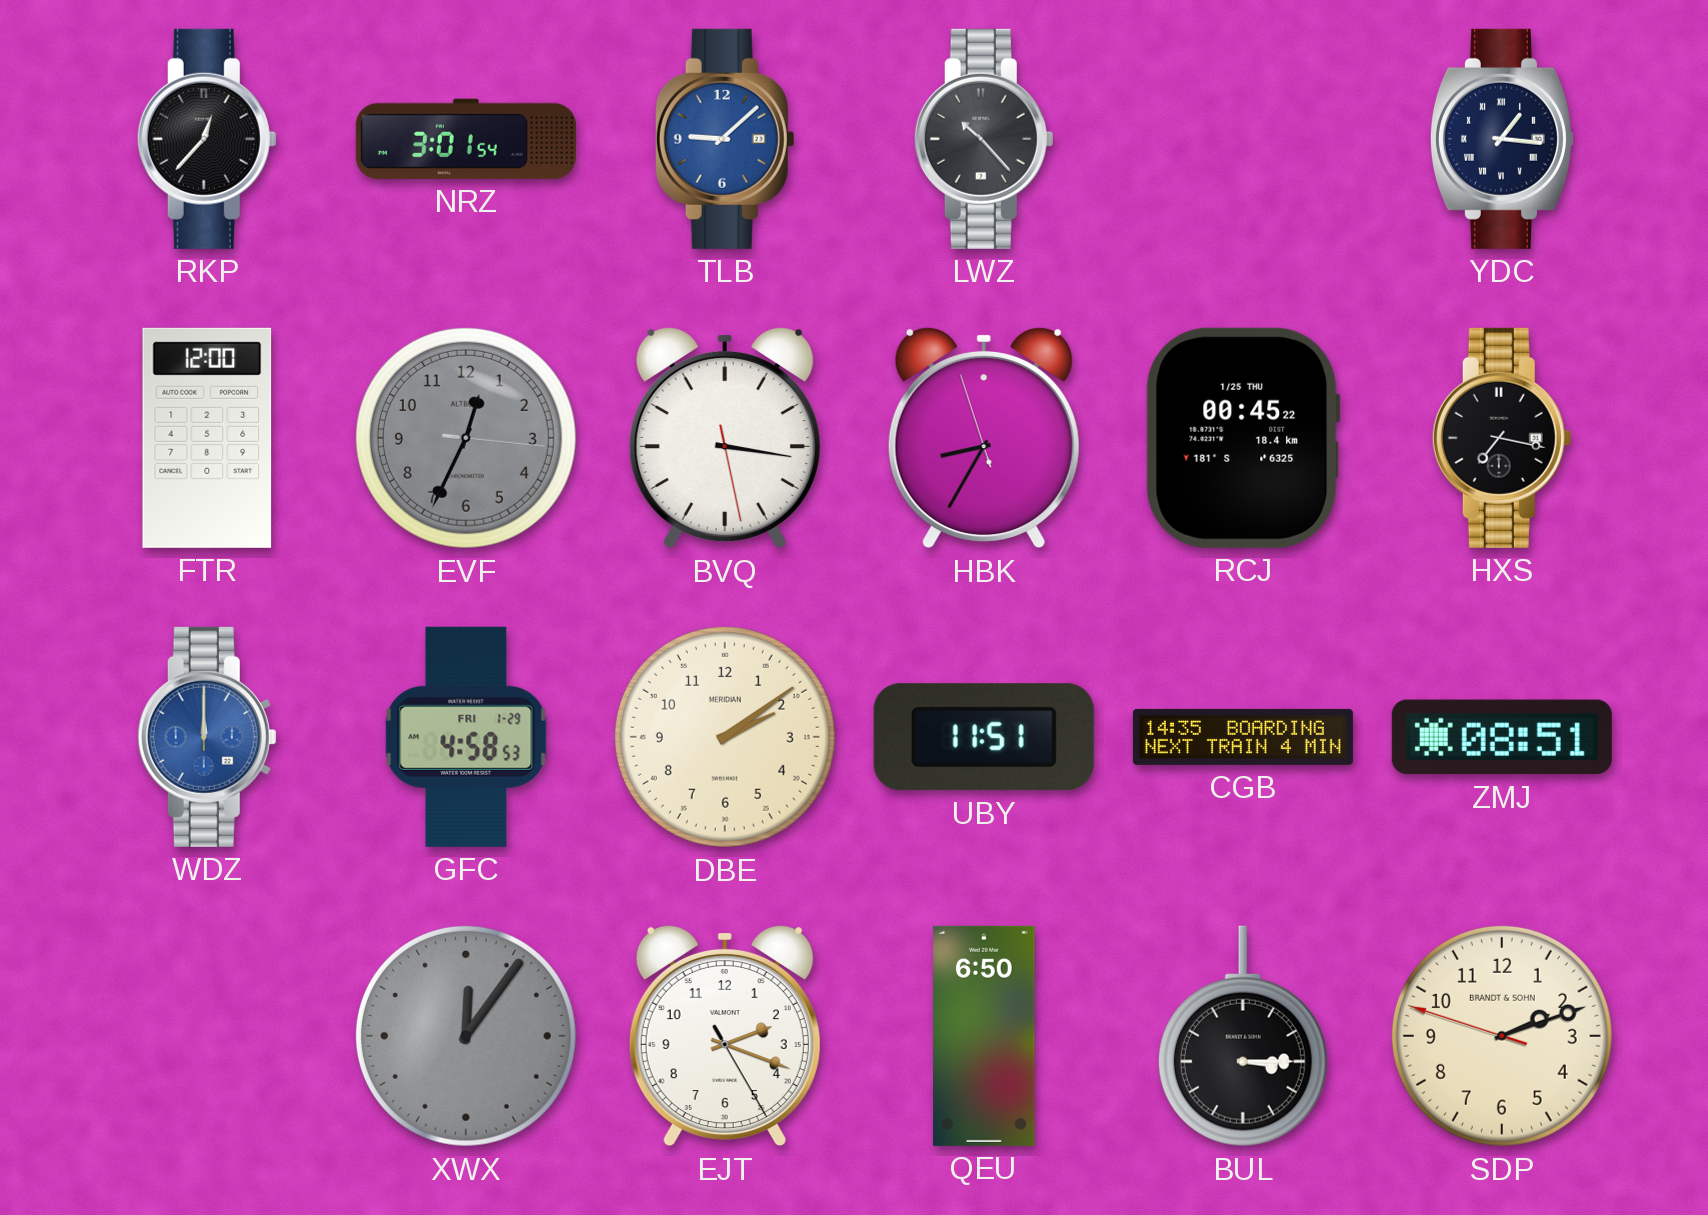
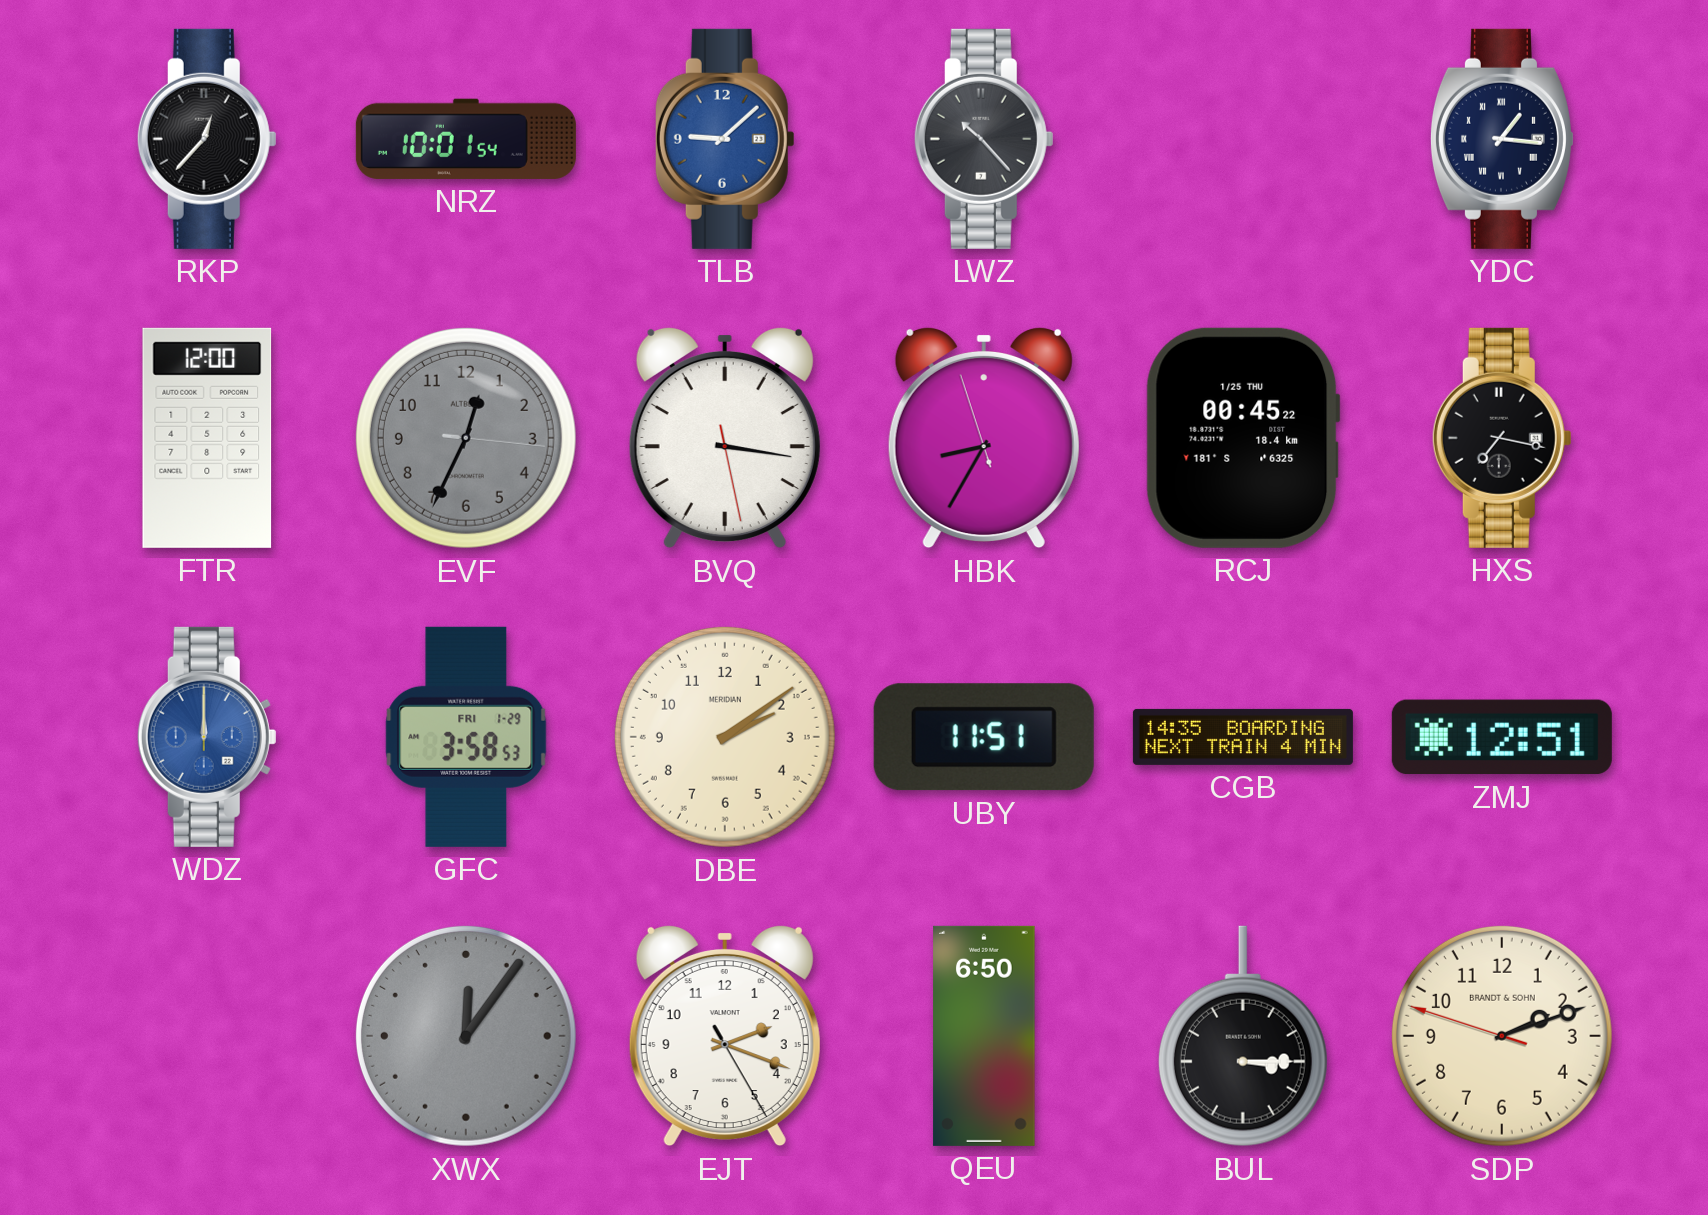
NRZ: 3:01 -> 10:01 (466, 139)
GFC: 4:58 -> 3:58 (466, 737)
ZMJ: 08:51 -> 12:51 (1502, 737)
